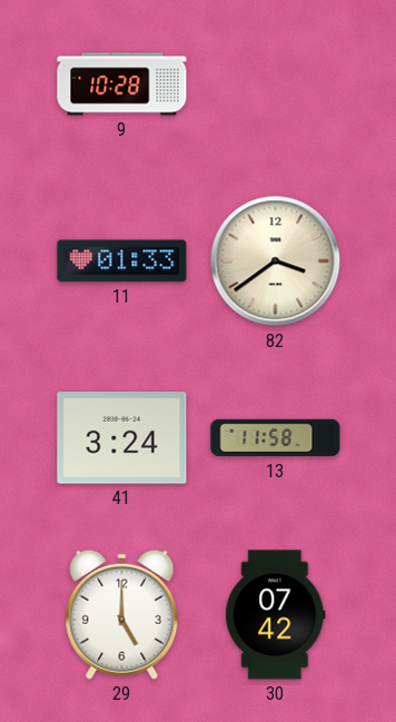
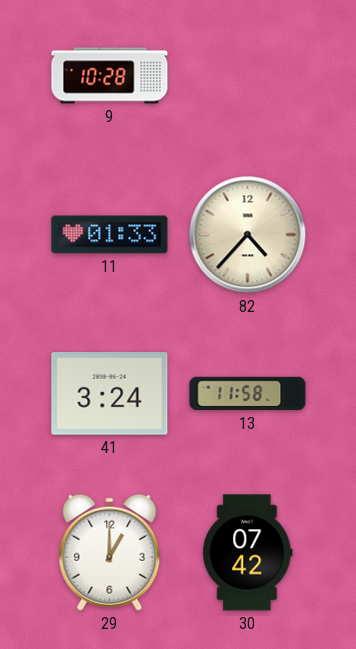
82: 3:39 -> 4:37 (248, 235)
29: 5:00 -> 1:00 (110, 552)
